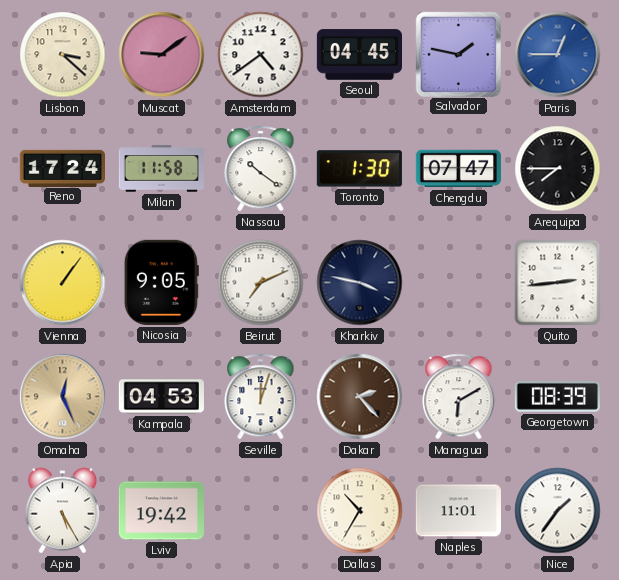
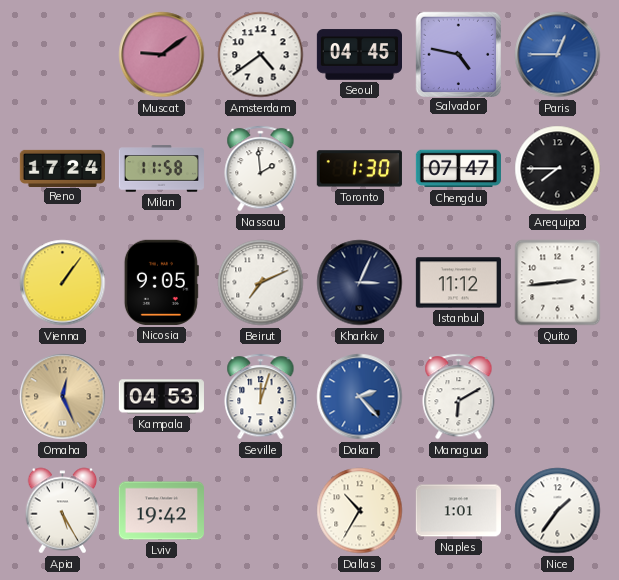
Lisbon: 3:22 -> none (63, 55)
Salvador: 1:47 -> 4:47 (458, 54)
Nassau: 10:21 -> 1:59 (261, 169)
Kharkiv: 3:47 -> 3:04 (360, 283)
Istanbul: none -> 11:12 (458, 283)
Dakar dial: brown -> blue (360, 397)
Georgetown: 08:39 -> none (557, 396)
Naples: 11:01 -> 1:01 (458, 511)
